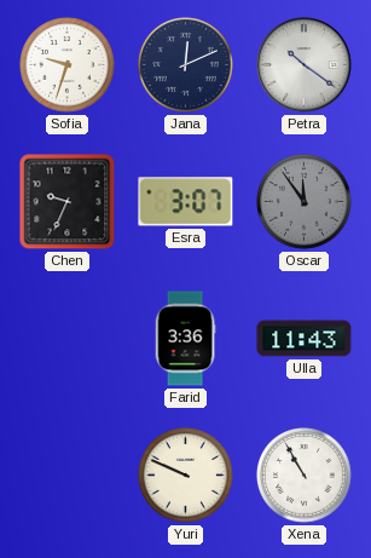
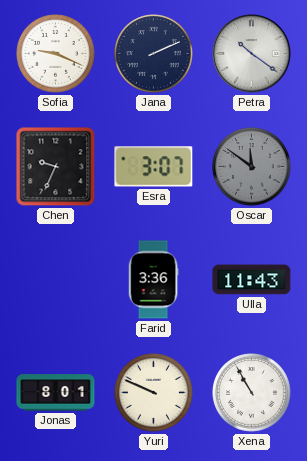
Sofia: 9:33 -> 9:19 (56, 54)
Jana: 12:11 -> 2:11 (154, 54)
Oscar: 11:54 -> 11:51 (252, 167)
Jonas: none -> 8:01 (56, 393)
